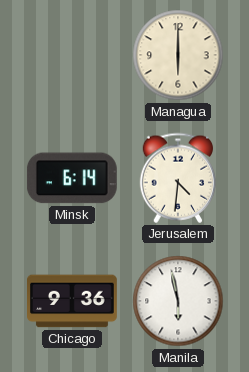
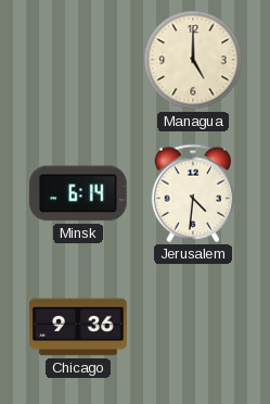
Managua: 6:00 -> 5:00 (193, 60)
Manila: 5:58 -> none (178, 301)
